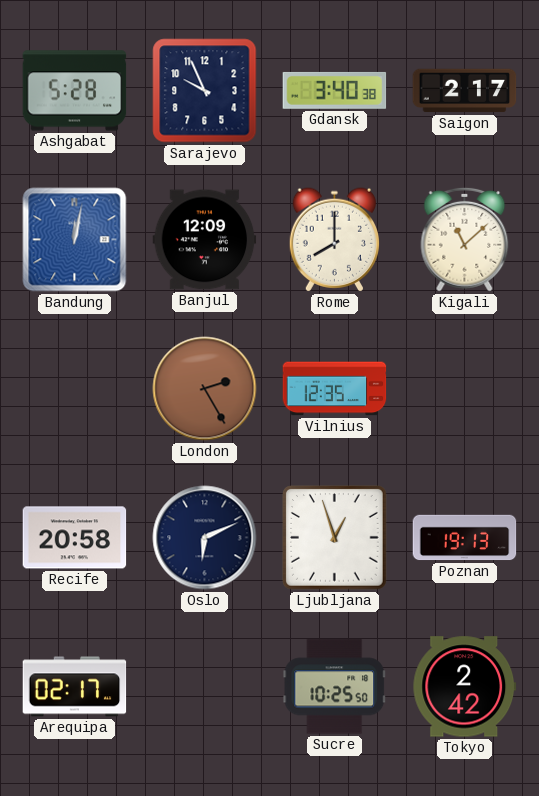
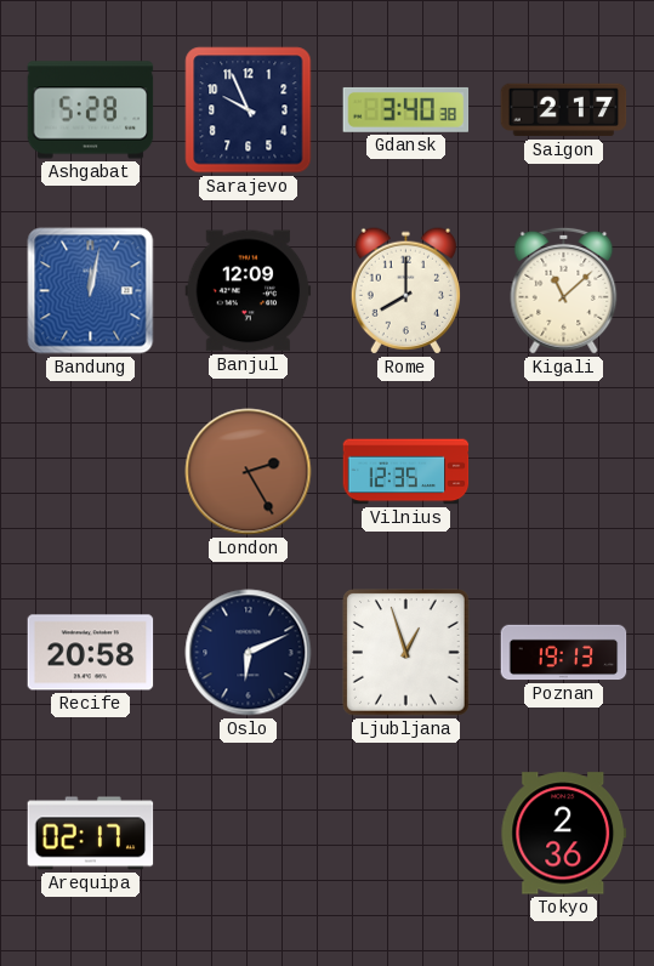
Sucre: 10:25 -> none (335, 687)
Tokyo: 2:42 -> 2:36 (564, 834)
